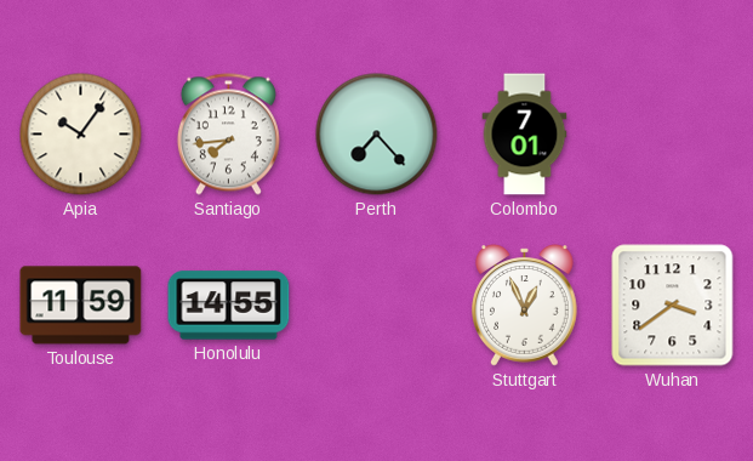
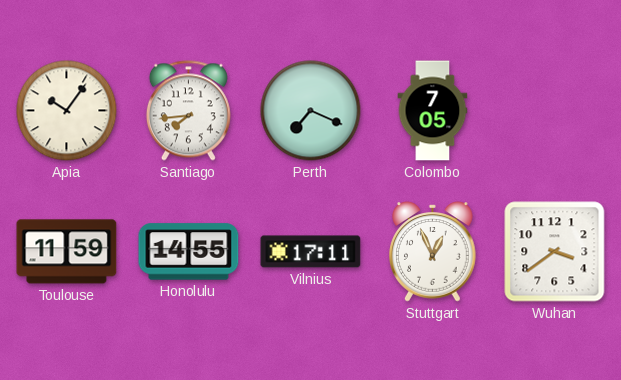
Perth: 7:23 -> 7:19 (311, 111)
Colombo: 7:01 -> 7:05 (433, 111)
Vilnius: none -> 17:11 (311, 252)
